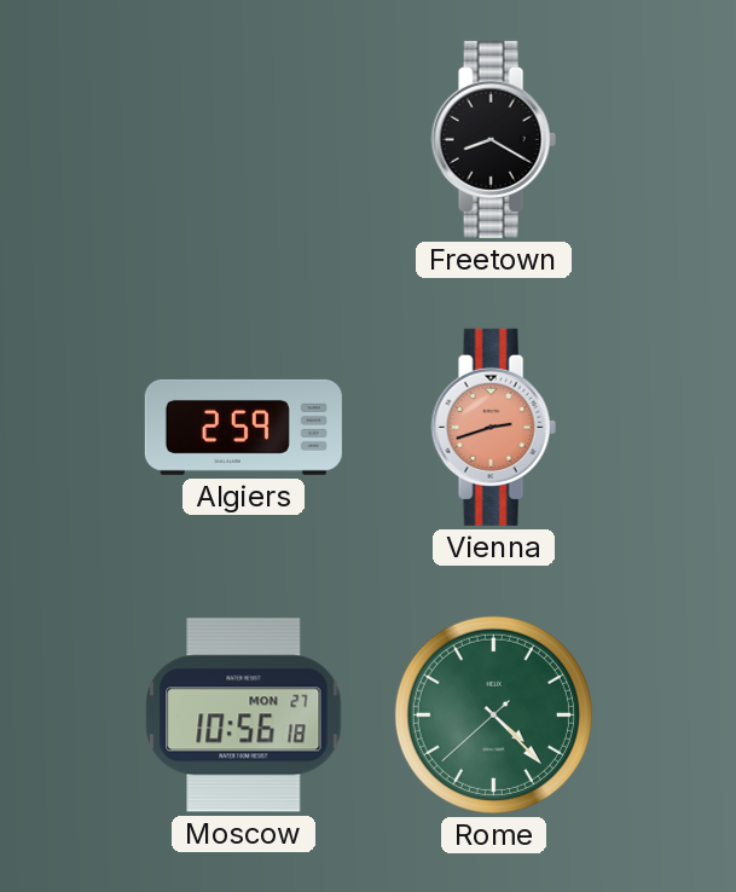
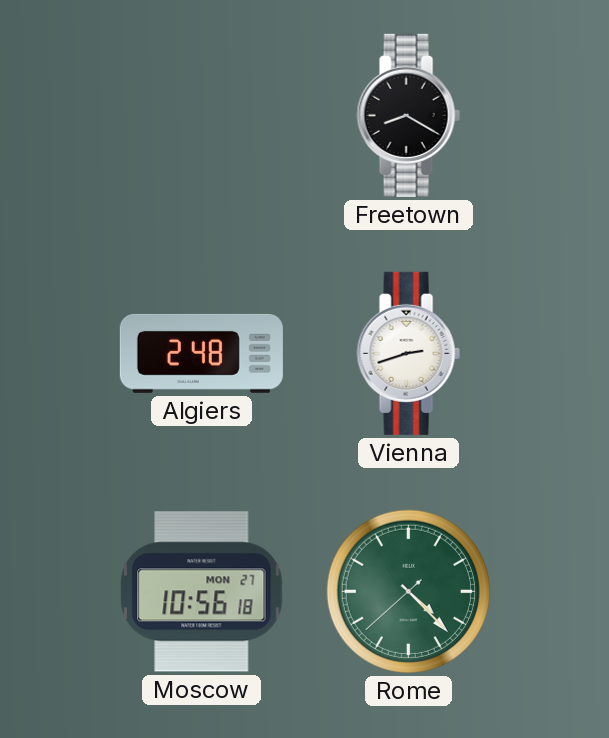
Algiers: 2:59 -> 2:48 (201, 353)
Vienna dial: salmon -> white (408, 353)
